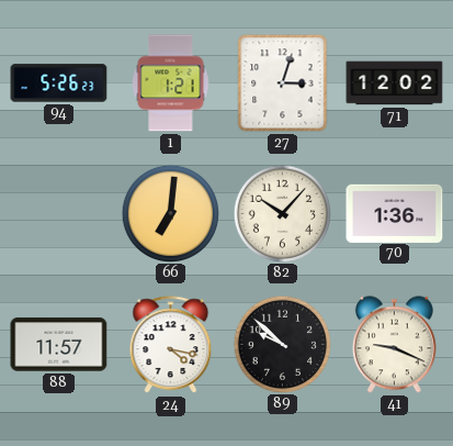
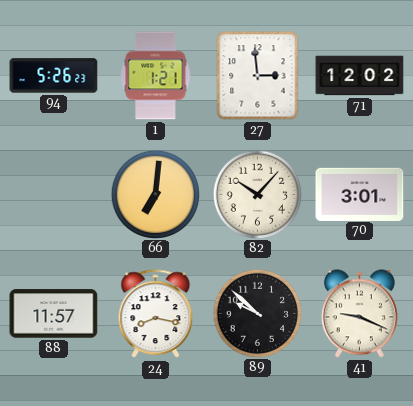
27: 3:03 -> 2:59 (258, 76)
70: 1:36 -> 3:01 (360, 194)
24: 4:17 -> 8:17 (156, 314)
